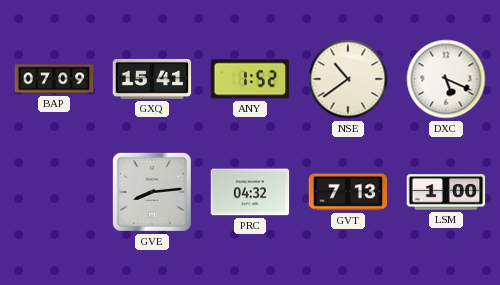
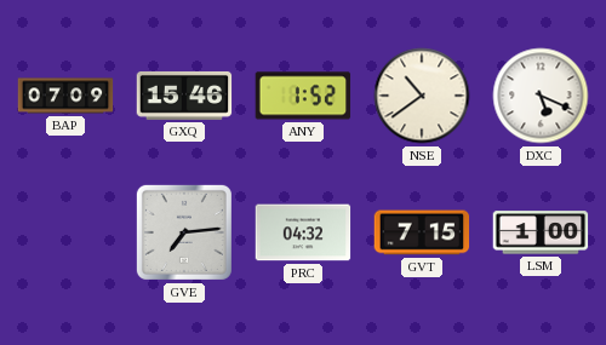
GXQ: 15:41 -> 15:46 (184, 96)
GVE: 8:14 -> 7:14 (184, 232)
GVT: 7:13 -> 7:15 (422, 232)
